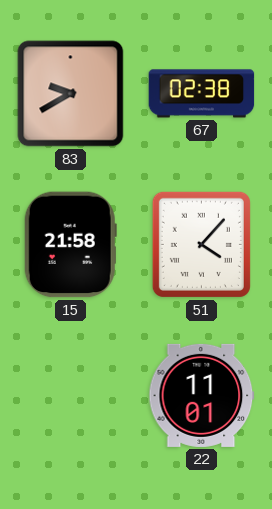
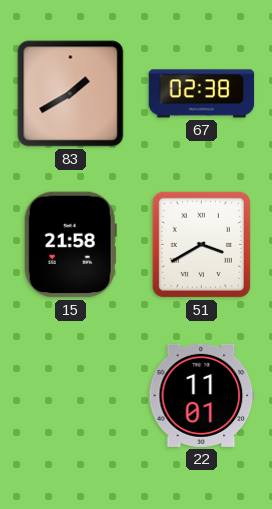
83: 9:40 -> 1:40 (71, 94)
51: 4:07 -> 3:40 (201, 244)
